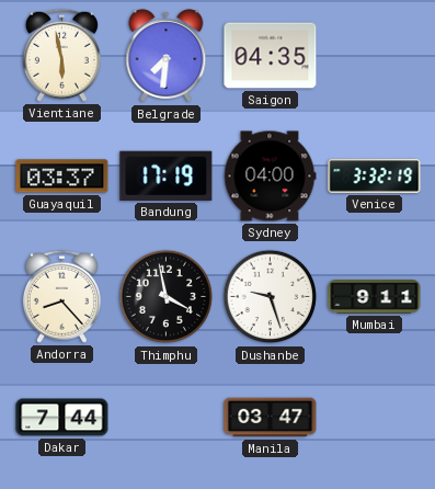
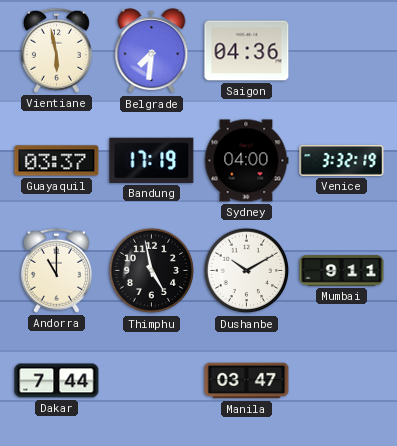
Saigon: 04:35 -> 04:36 (247, 51)
Andorra: 8:23 -> 11:00 (56, 270)
Thimphu: 3:58 -> 4:58 (152, 271)
Dushanbe: 9:27 -> 10:10 (247, 271)
